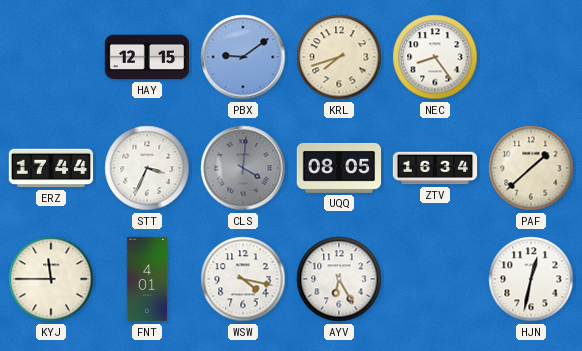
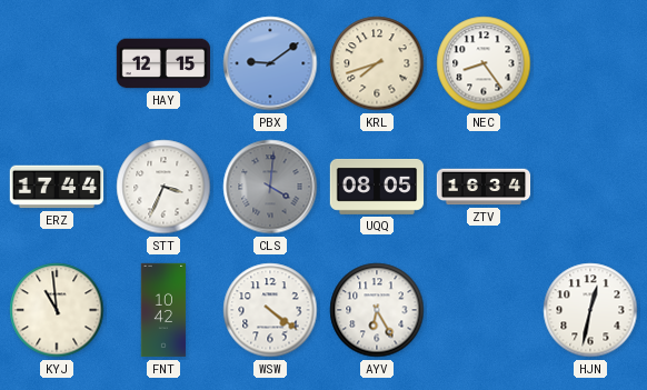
PAF: 1:38 -> none (531, 168)
KYJ: 11:45 -> 10:59 (57, 310)
FNT: 4:01 -> 10:42 (163, 310)
WSW: 4:17 -> 4:21 (270, 310)
